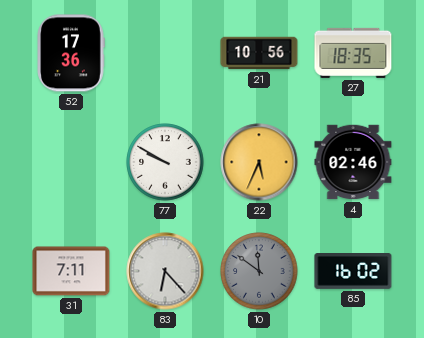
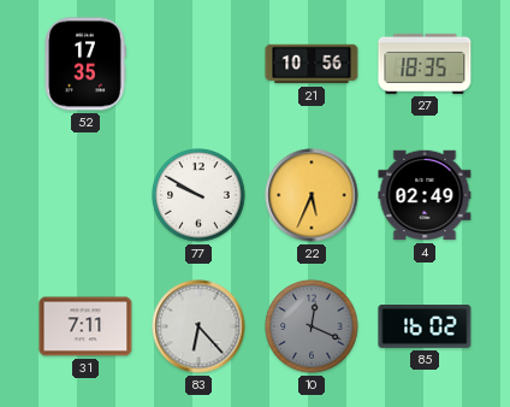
52: 17:36 -> 17:35 (85, 64)
4: 02:46 -> 02:49 (425, 195)
10: 11:51 -> 12:19 (312, 326)
